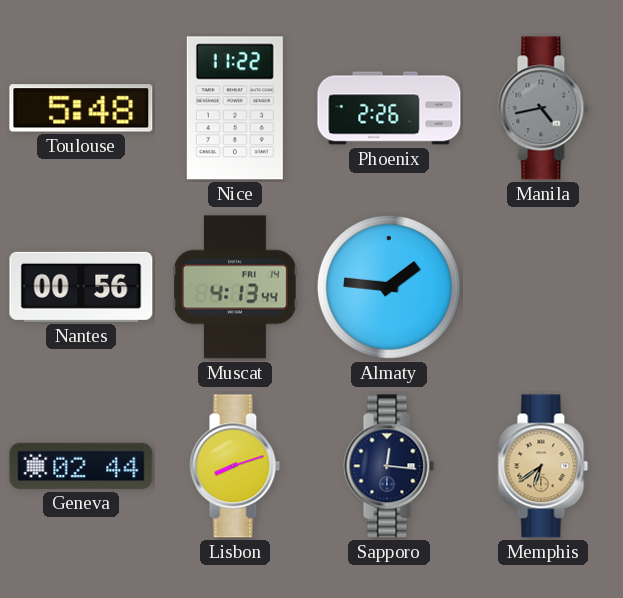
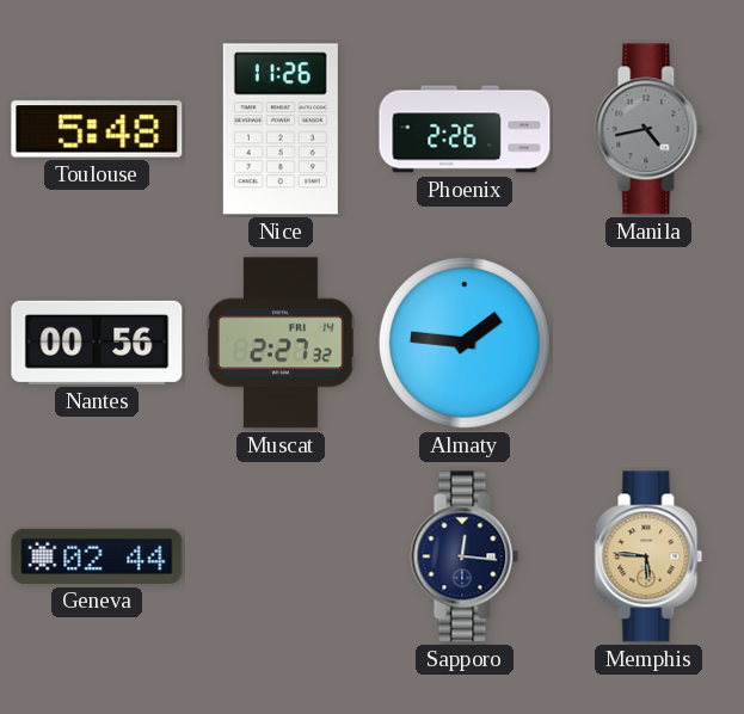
Nice: 11:22 -> 11:26 (281, 129)
Muscat: 4:13 -> 2:27 (282, 343)
Lisbon: 8:12 -> none (235, 466)
Memphis: 6:39 -> 5:46 (648, 556)
